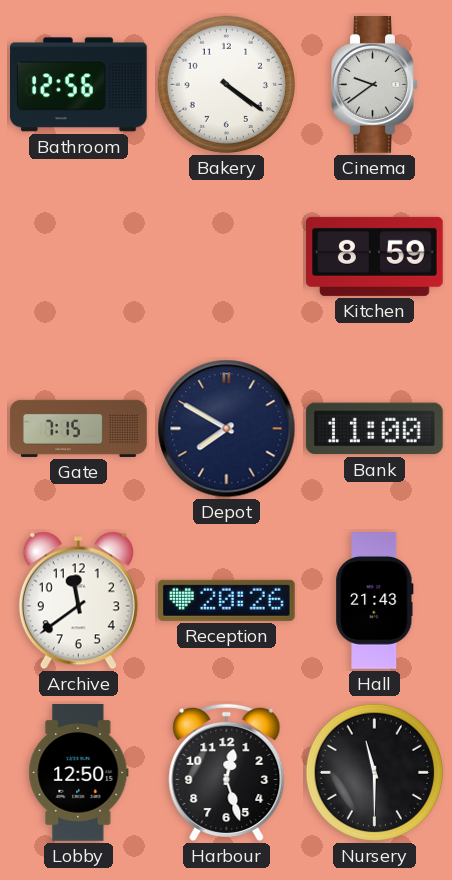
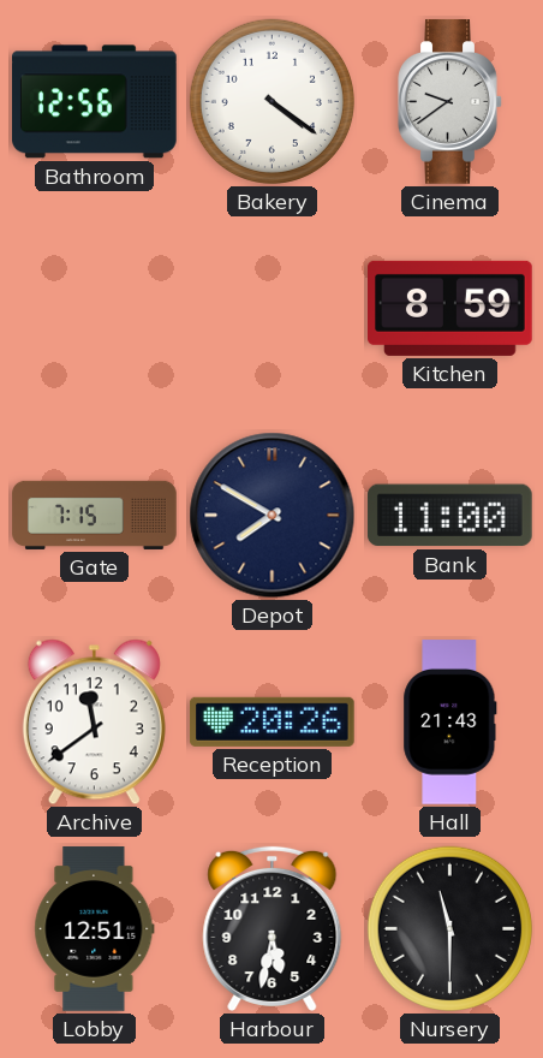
Lobby: 12:50 -> 12:51 (95, 929)
Harbour: 12:27 -> 5:32 (273, 928)
